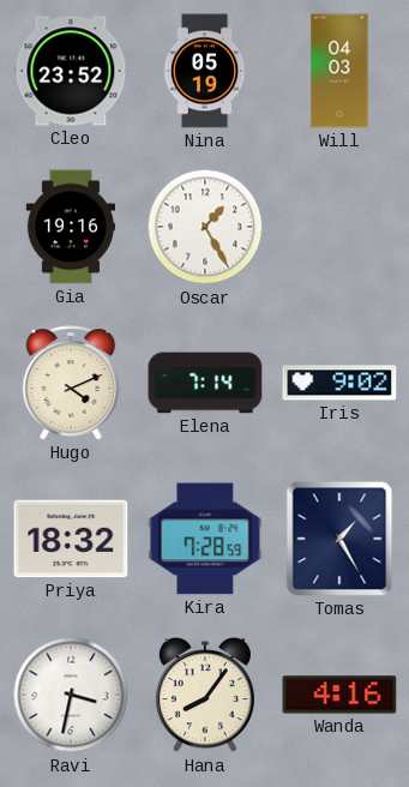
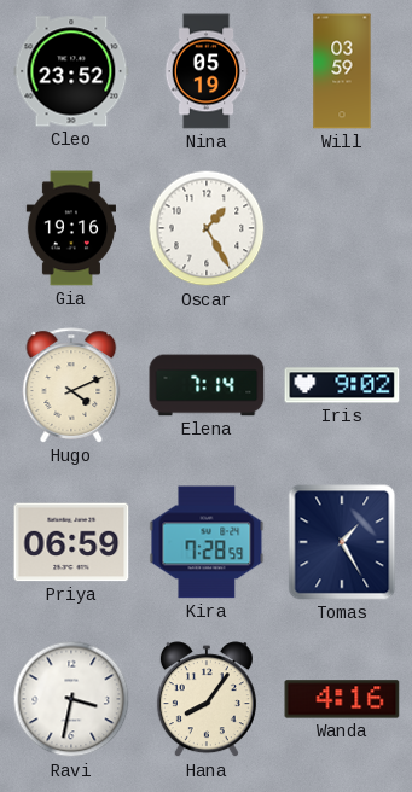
Will: 04:03 -> 03:59 (342, 71)
Priya: 18:32 -> 06:59 (71, 542)
